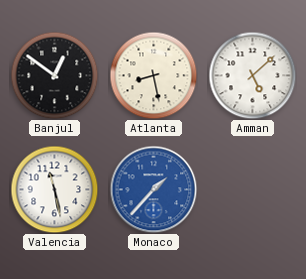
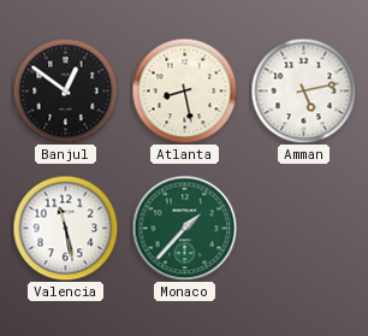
Amman: 5:08 -> 5:13 (303, 90)
Monaco dial: blue -> green (184, 228)
